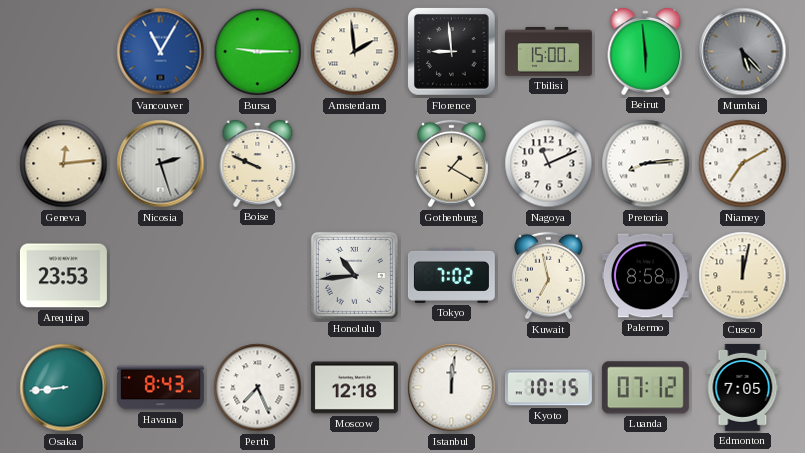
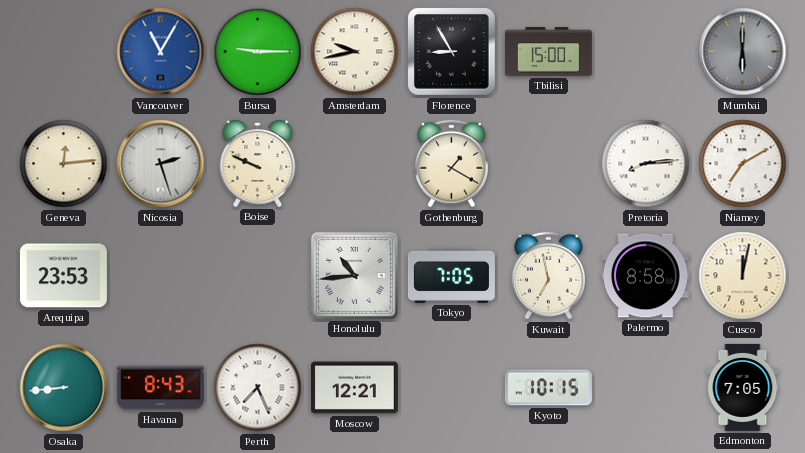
Amsterdam: 1:59 -> 9:43 (355, 52)
Florence: 8:59 -> 8:55 (452, 52)
Beirut: 5:59 -> none (646, 52)
Mumbai: 5:23 -> 6:00 (743, 52)
Nagoya: 11:11 -> none (549, 164)
Tokyo: 7:02 -> 7:05 (451, 275)
Moscow: 12:18 -> 12:21 (354, 388)
Istanbul: 12:01 -> none (452, 388)
Luanda: 07:12 -> none (645, 388)
